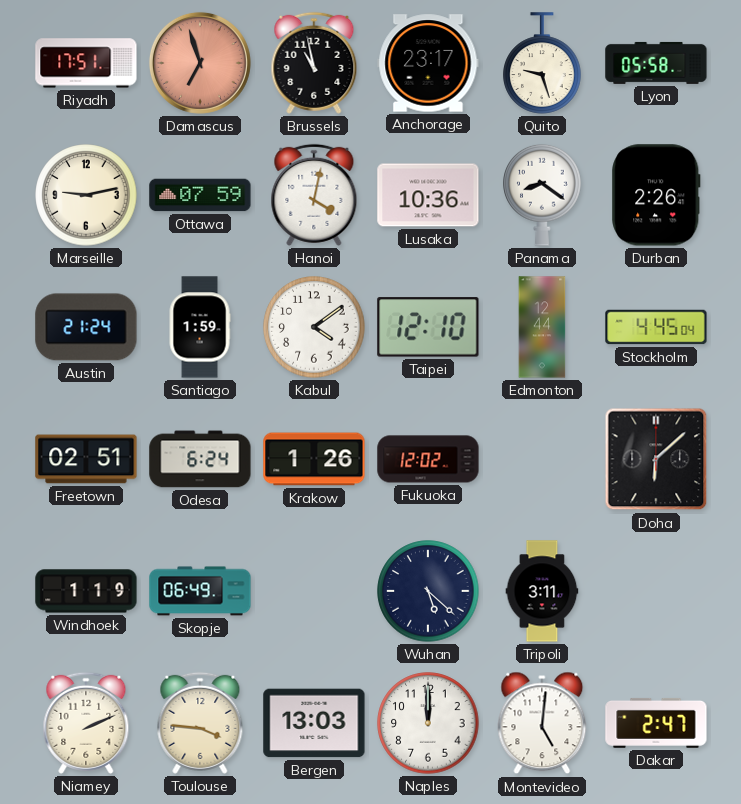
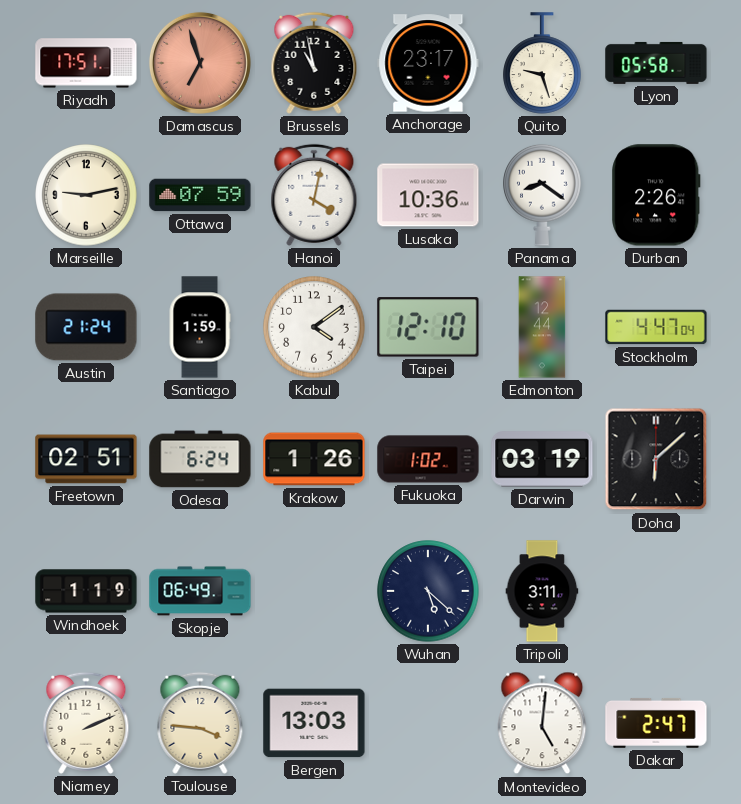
Stockholm: 4:45 -> 4:47 (656, 327)
Fukuoka: 12:02 -> 1:02 (428, 459)
Darwin: none -> 03:19 (542, 459)
Naples: 12:00 -> none (428, 723)
